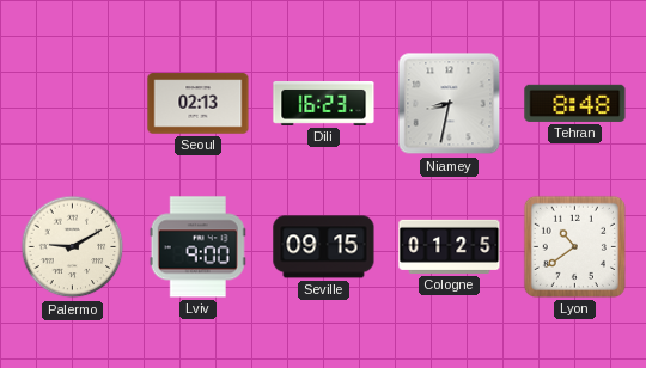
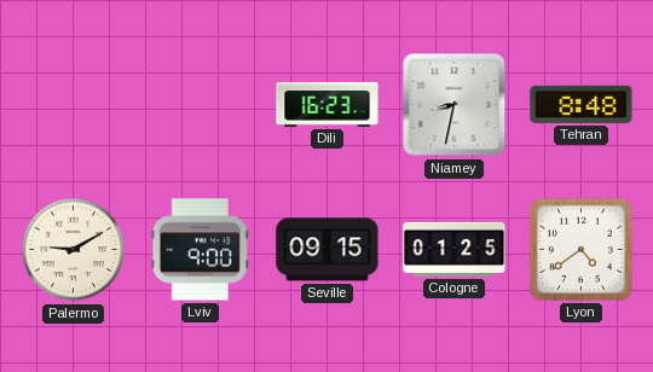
Seoul: 02:13 -> none (199, 104)
Lyon: 10:39 -> 4:39 (580, 249)
